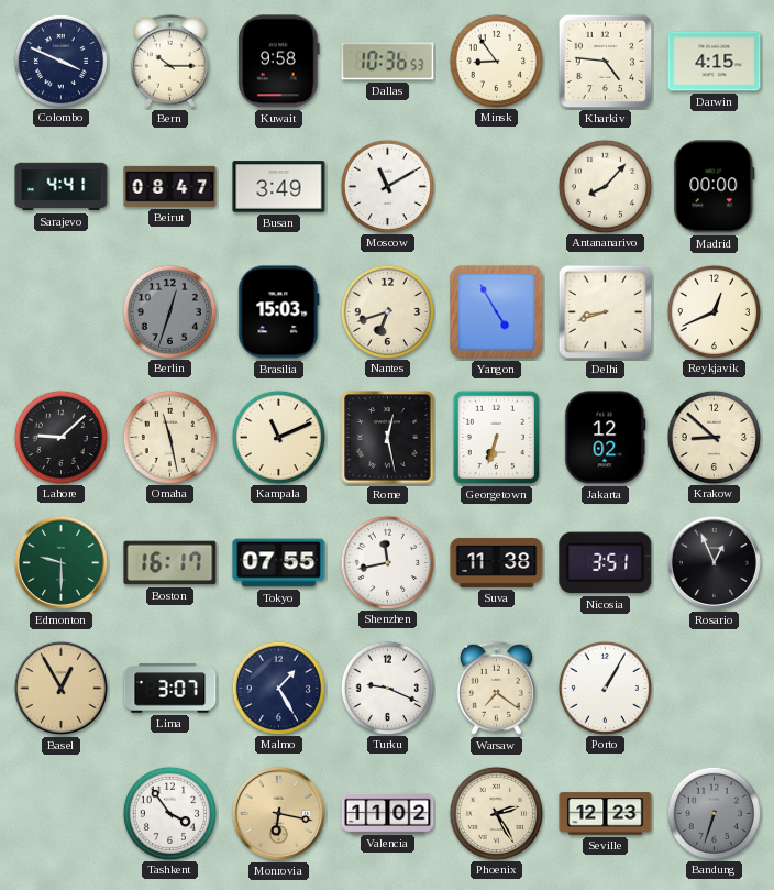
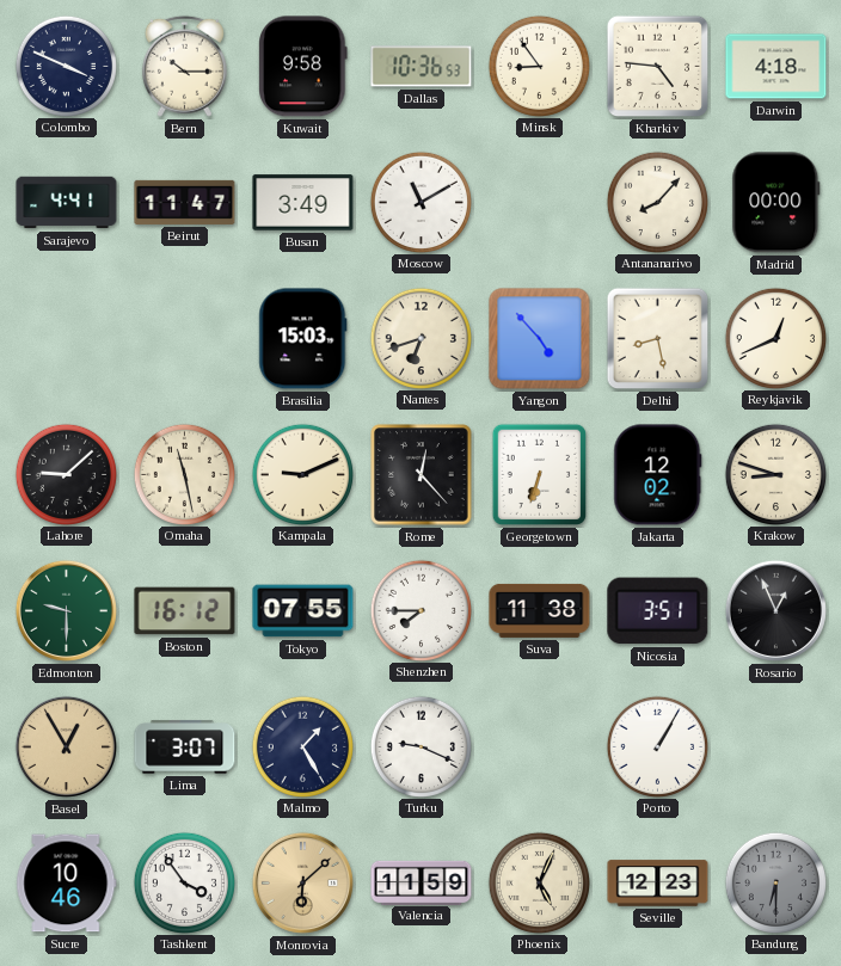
Darwin: 4:15 -> 4:18 (776, 67)
Beirut: 08:47 -> 11:47 (185, 202)
Berlin: 12:33 -> none (169, 311)
Yangon: 4:55 -> 4:53 (540, 339)
Delhi: 8:42 -> 8:28 (658, 339)
Kampala: 11:11 -> 9:11 (302, 474)
Rome: 12:28 -> 12:23 (422, 475)
Krakow: 8:52 -> 8:48 (775, 474)
Boston: 16:17 -> 16:12 (185, 611)
Shenzhen: 11:43 -> 7:45 (420, 610)
Warsaw: 7:21 -> none (496, 688)
Sucre: none -> 10:46 (67, 884)
Monrovia: 6:17 -> 6:08 (302, 882)
Valencia: 11:02 -> 11:59 (422, 882)
Phoenix: 2:25 -> 5:04 (539, 882)
Bandung: 6:33 -> 6:30 (775, 882)
